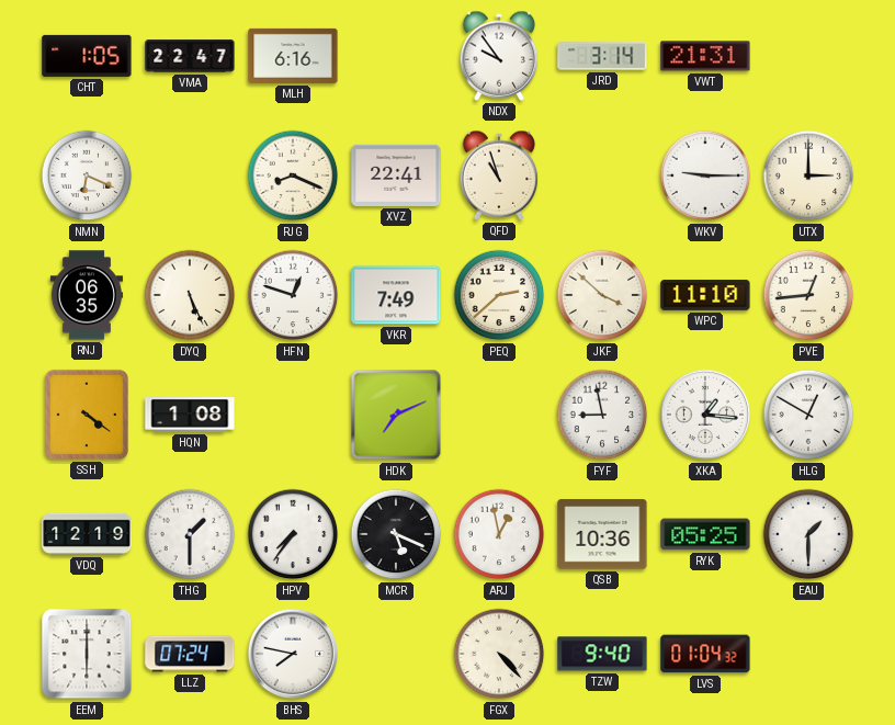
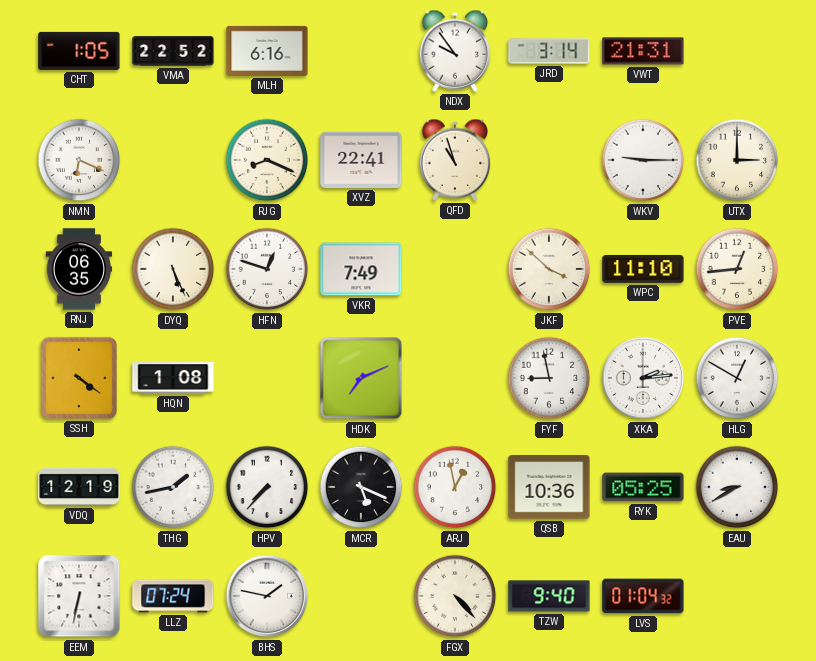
VMA: 22:47 -> 22:52 (173, 51)
PEQ: 2:38 -> none (499, 295)
XKA: 1:16 -> 2:14 (643, 378)
THG: 1:30 -> 1:43 (173, 487)
HPV: 7:36 -> 7:37 (267, 487)
EAU: 1:30 -> 8:40 (737, 487)
EEM: 6:00 -> 6:32 (79, 596)
BHS: 7:47 -> 1:47 (267, 596)
